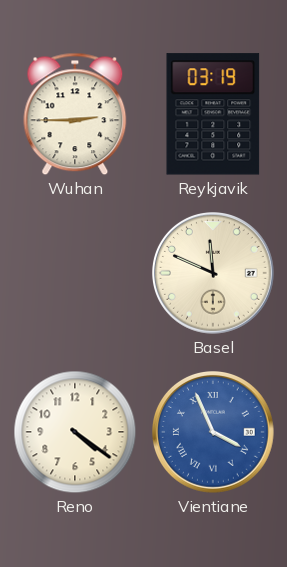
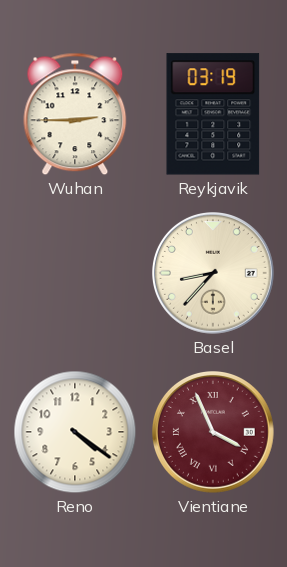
Basel: 11:49 -> 8:37 (214, 274)
Vientiane dial: blue -> burgundy (214, 433)
